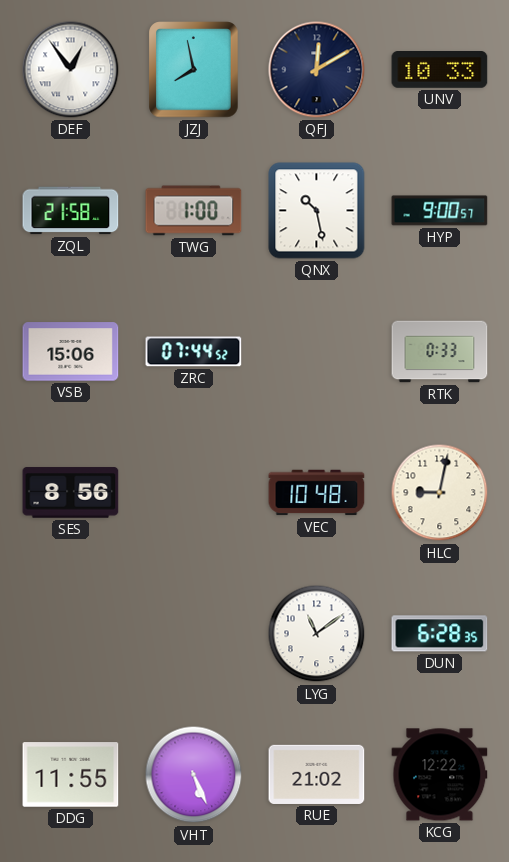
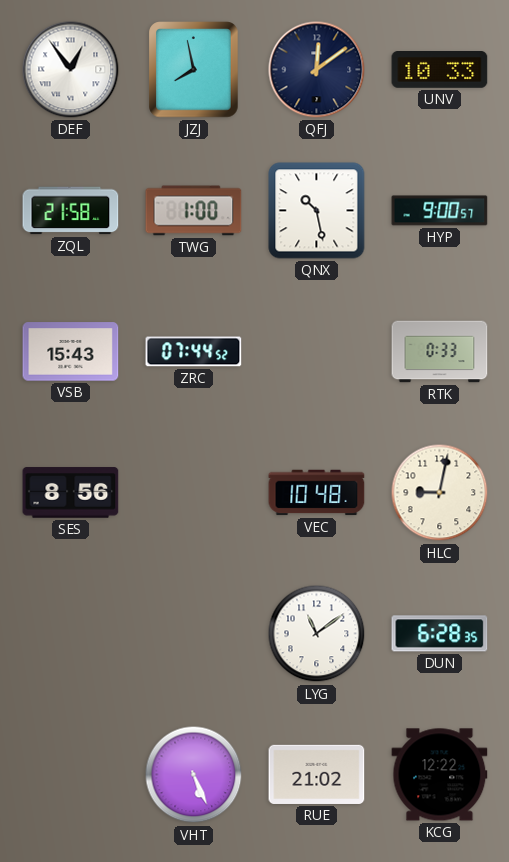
QFJ: 12:10 -> 12:09 (317, 70)
VSB: 15:06 -> 15:43 (71, 352)
DDG: 11:55 -> none (71, 775)
